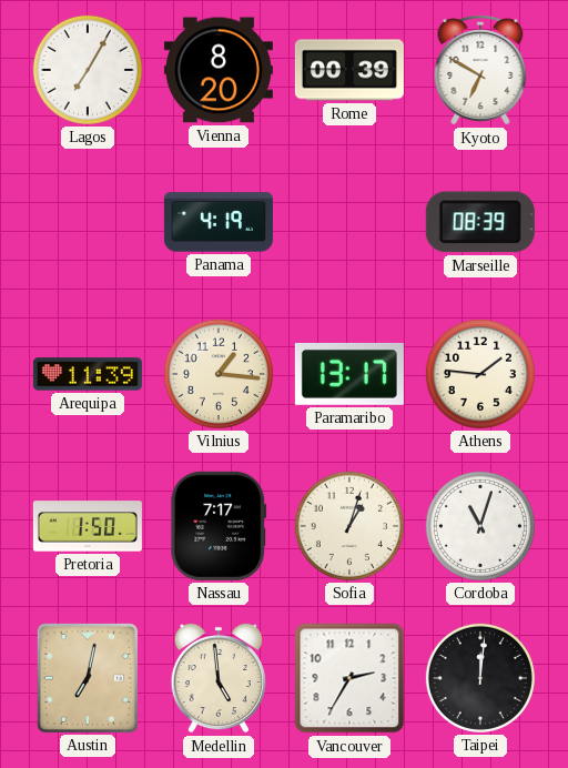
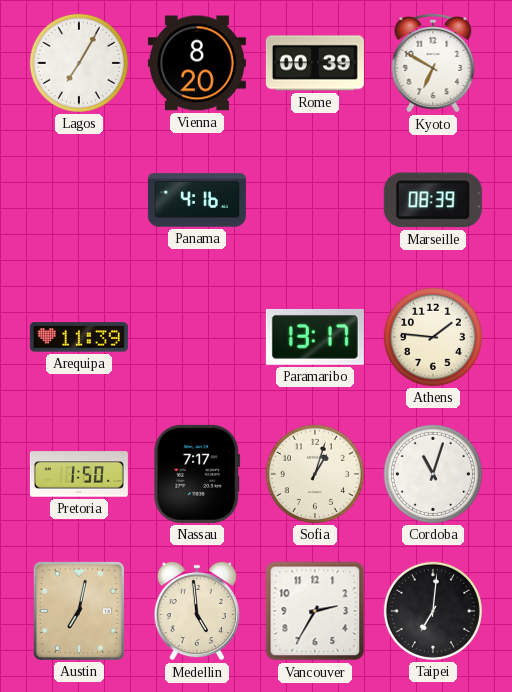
Panama: 4:19 -> 4:16 (197, 200)
Vilnius: 1:16 -> none (219, 374)
Taipei: 12:01 -> 7:01 (433, 611)
